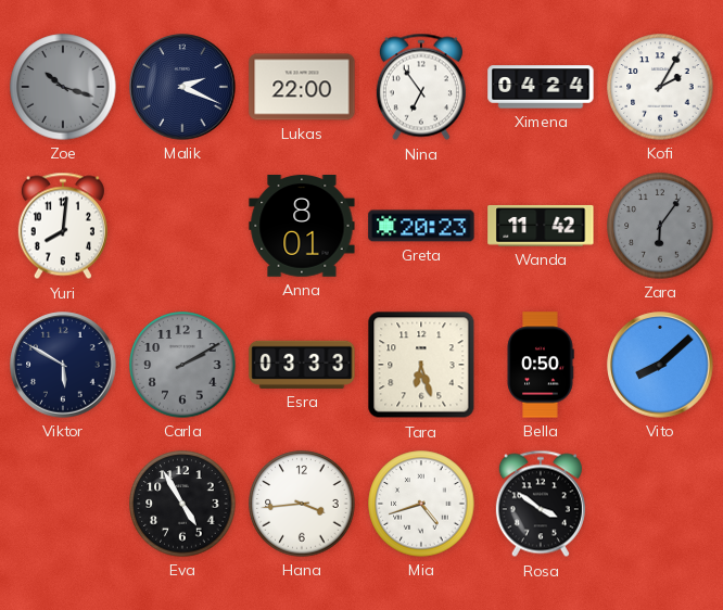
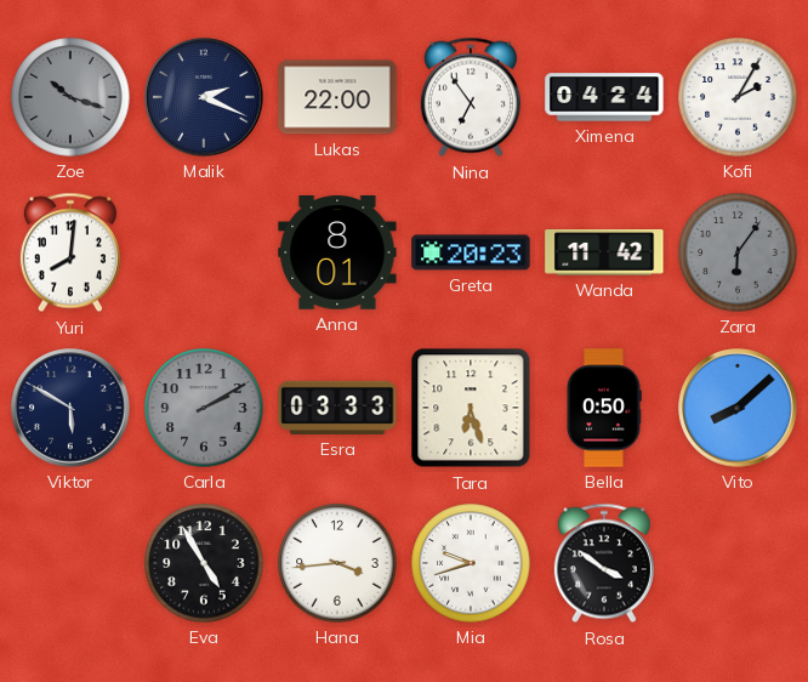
Mia: 4:42 -> 9:42 (471, 563)
